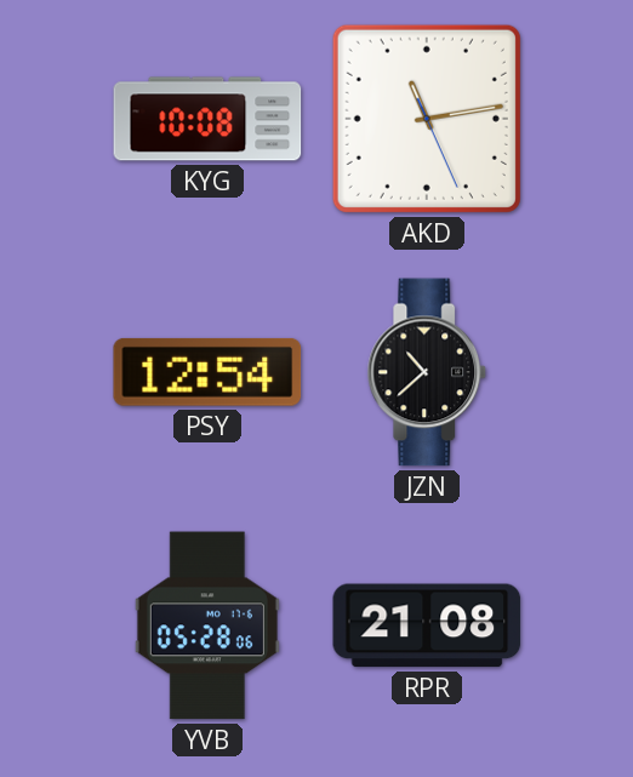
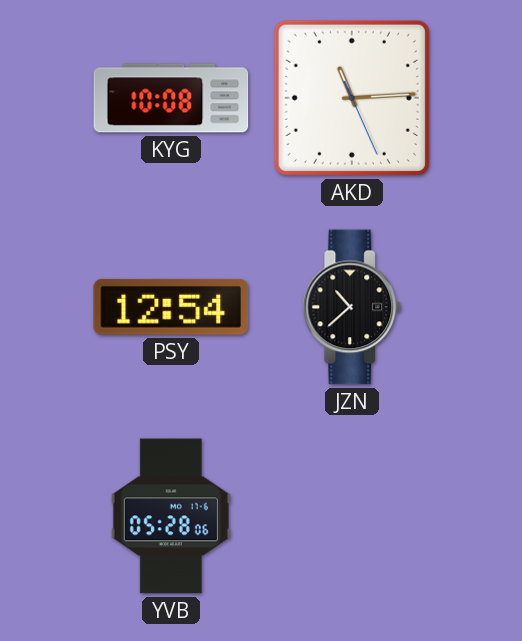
AKD: 11:13 -> 11:14 (352, 98)
RPR: 21:08 -> none (427, 625)
